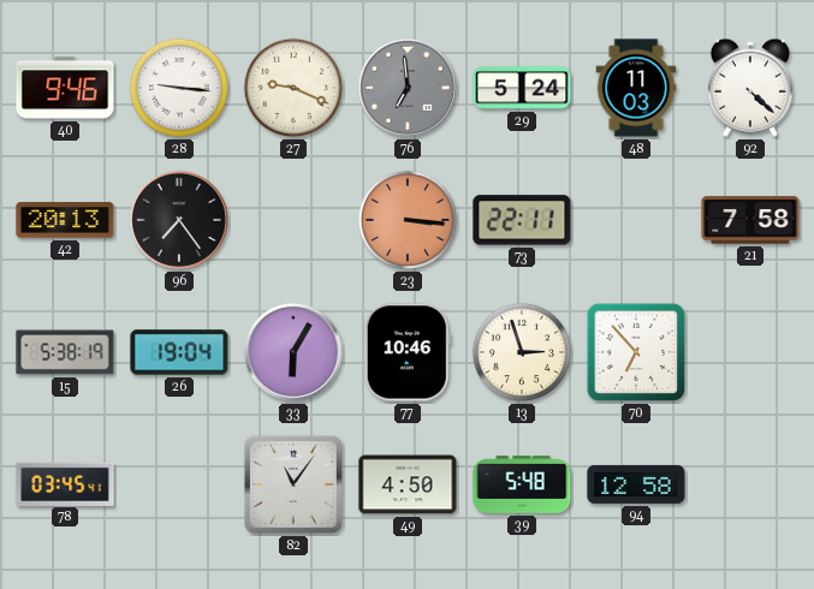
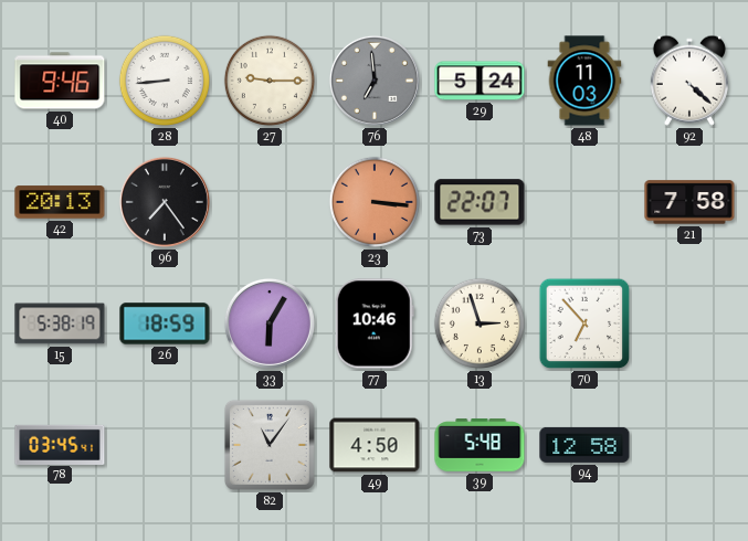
28: 9:16 -> 8:44 (165, 81)
27: 9:19 -> 9:15 (270, 81)
73: 22:11 -> 22:07 (480, 202)
26: 19:04 -> 18:59 (165, 323)
